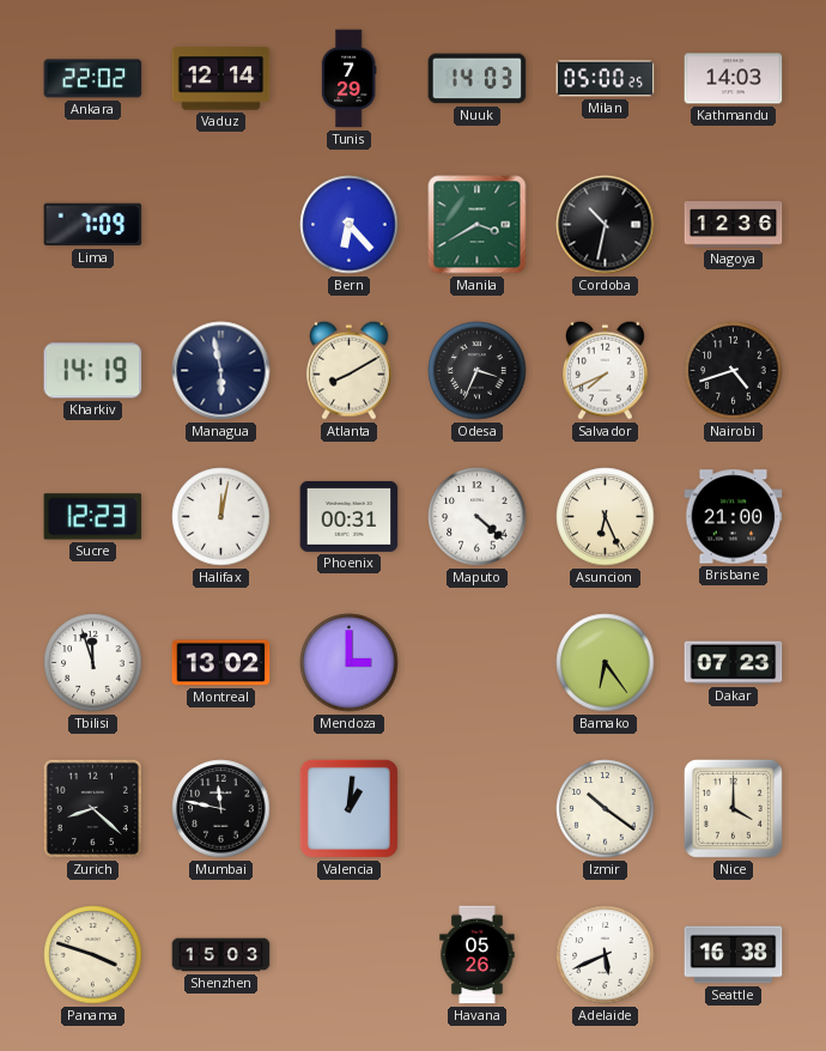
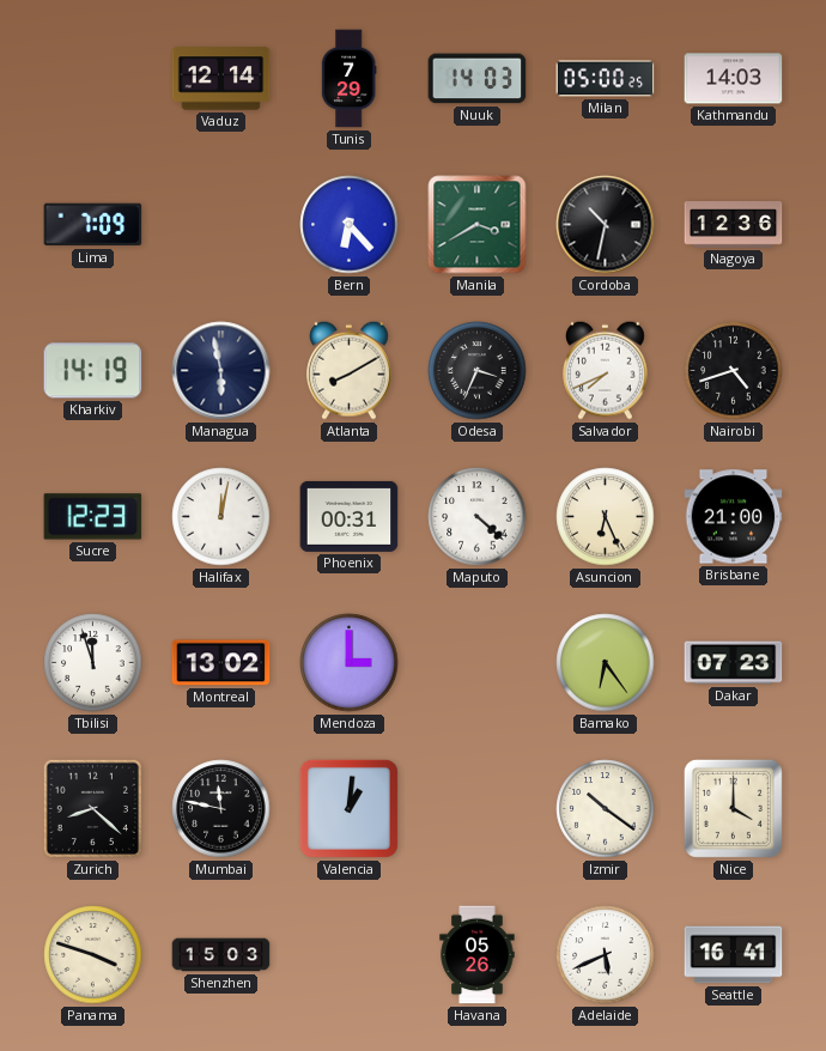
Ankara: 22:02 -> none (93, 79)
Seattle: 16:38 -> 16:41 (734, 955)
